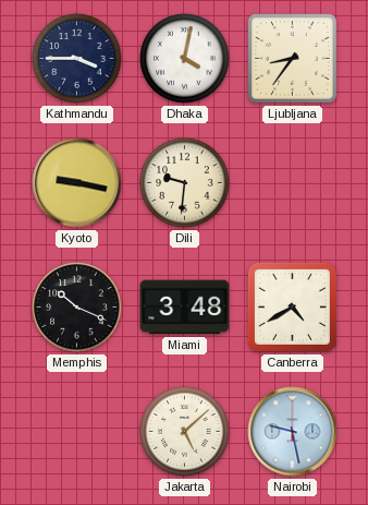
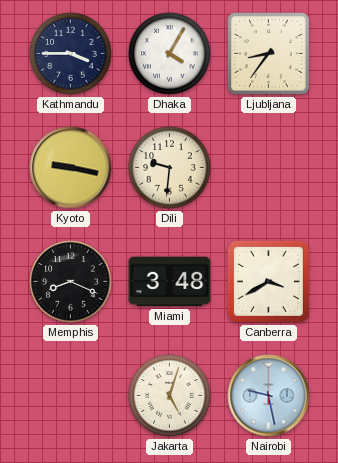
Dhaka: 4:02 -> 4:05 (170, 54)
Memphis: 10:19 -> 8:19 (71, 282)
Canberra: 4:40 -> 3:40 (268, 281)
Jakarta: 5:08 -> 5:03 (170, 396)
